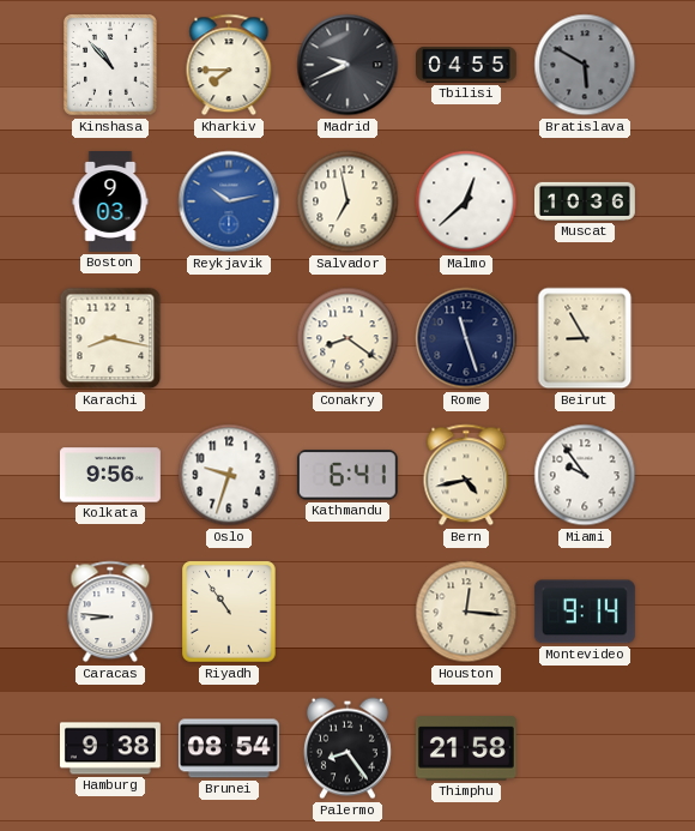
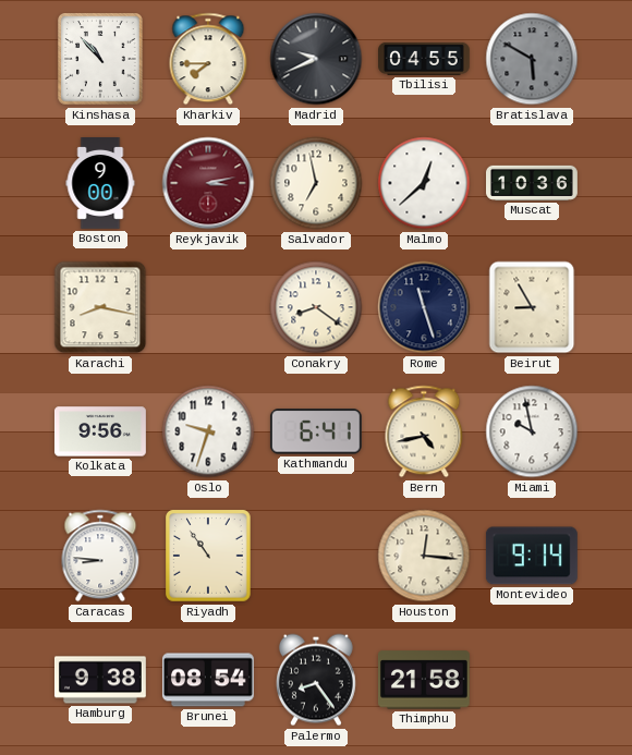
Boston: 9:03 -> 9:00 (100, 184)
Reykjavik: 10:13 -> 3:13 (208, 183)
Reykjavik dial: blue -> burgundy (208, 183)
Miami: 9:54 -> 9:58 (532, 431)
